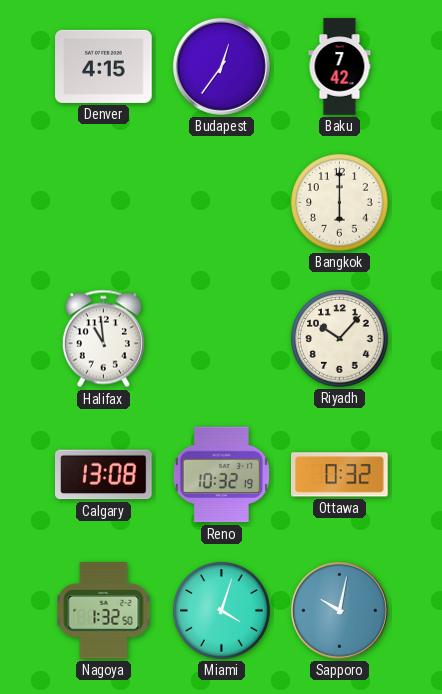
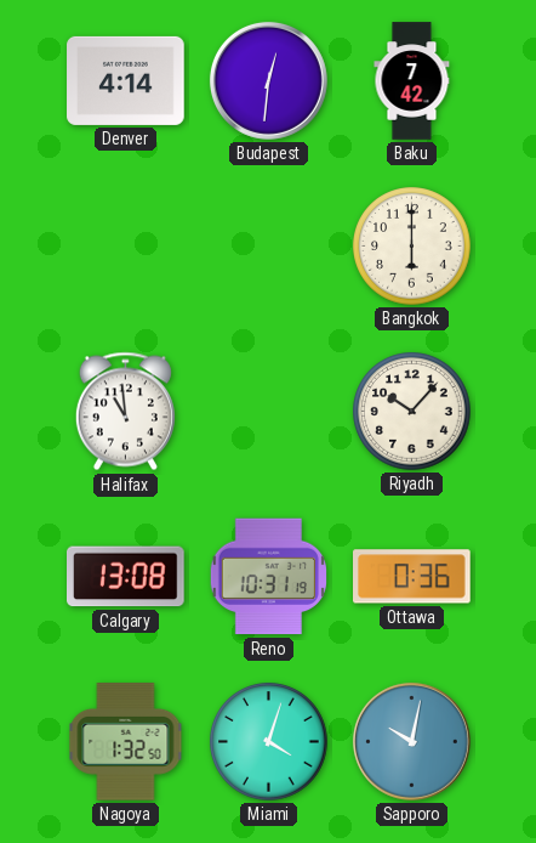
Denver: 4:15 -> 4:14 (126, 80)
Budapest: 12:36 -> 12:31 (268, 80)
Reno: 10:32 -> 10:31 (268, 577)
Ottawa: 0:32 -> 0:36 (412, 577)
